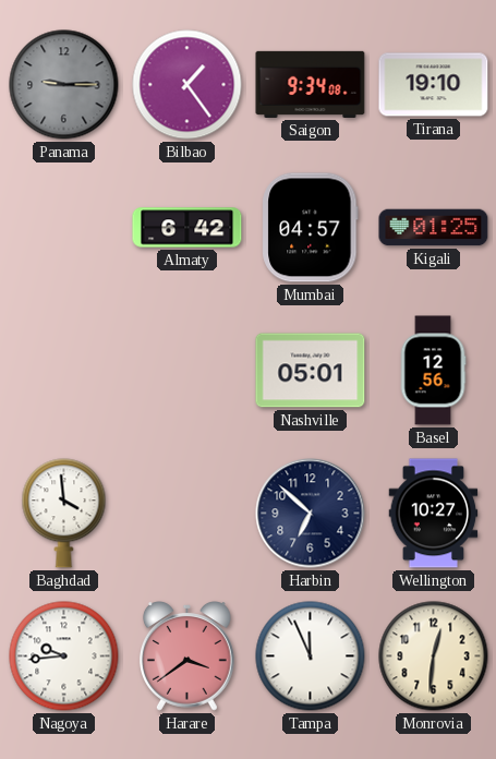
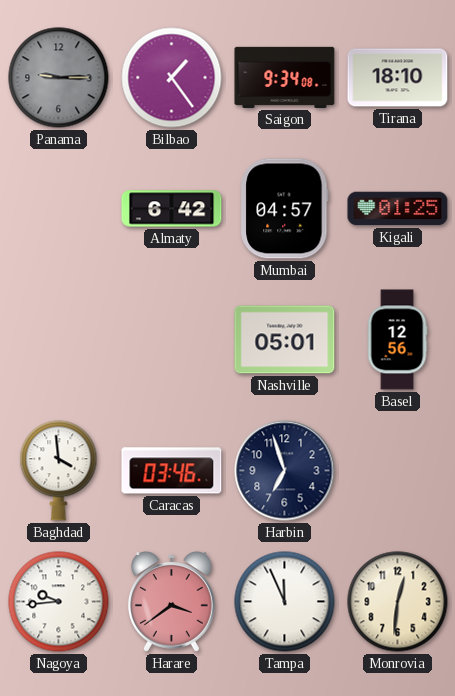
Tirana: 19:10 -> 18:10 (398, 78)
Caracas: none -> 03:46 (172, 471)
Harbin: 6:52 -> 6:57 (285, 471)
Wellington: 10:27 -> none (434, 514)
